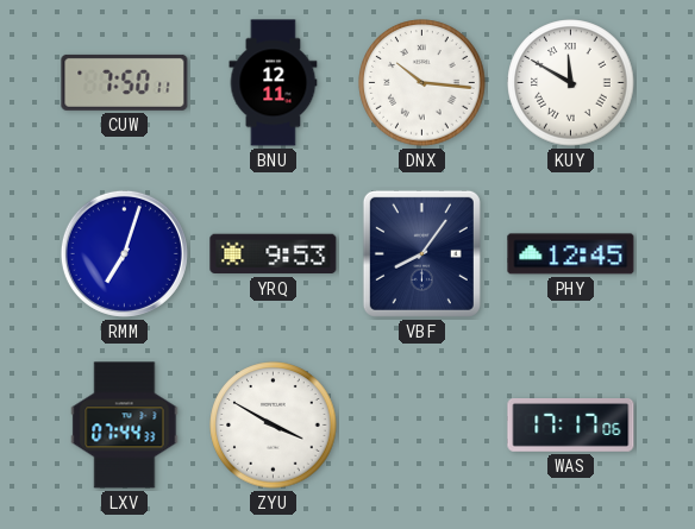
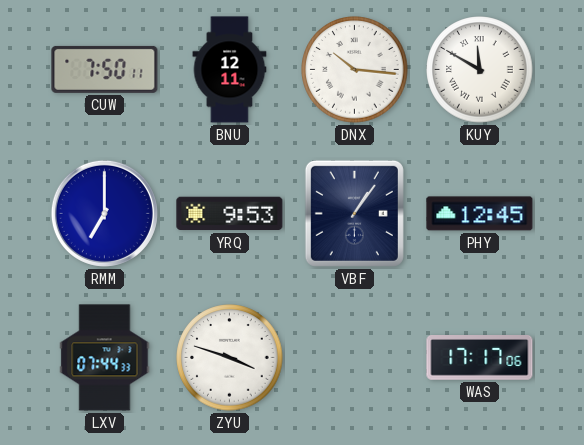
RMM: 7:03 -> 7:00 (104, 213)
VBF: 8:06 -> 1:06 (354, 213)
ZYU: 3:50 -> 3:48 (230, 358)
